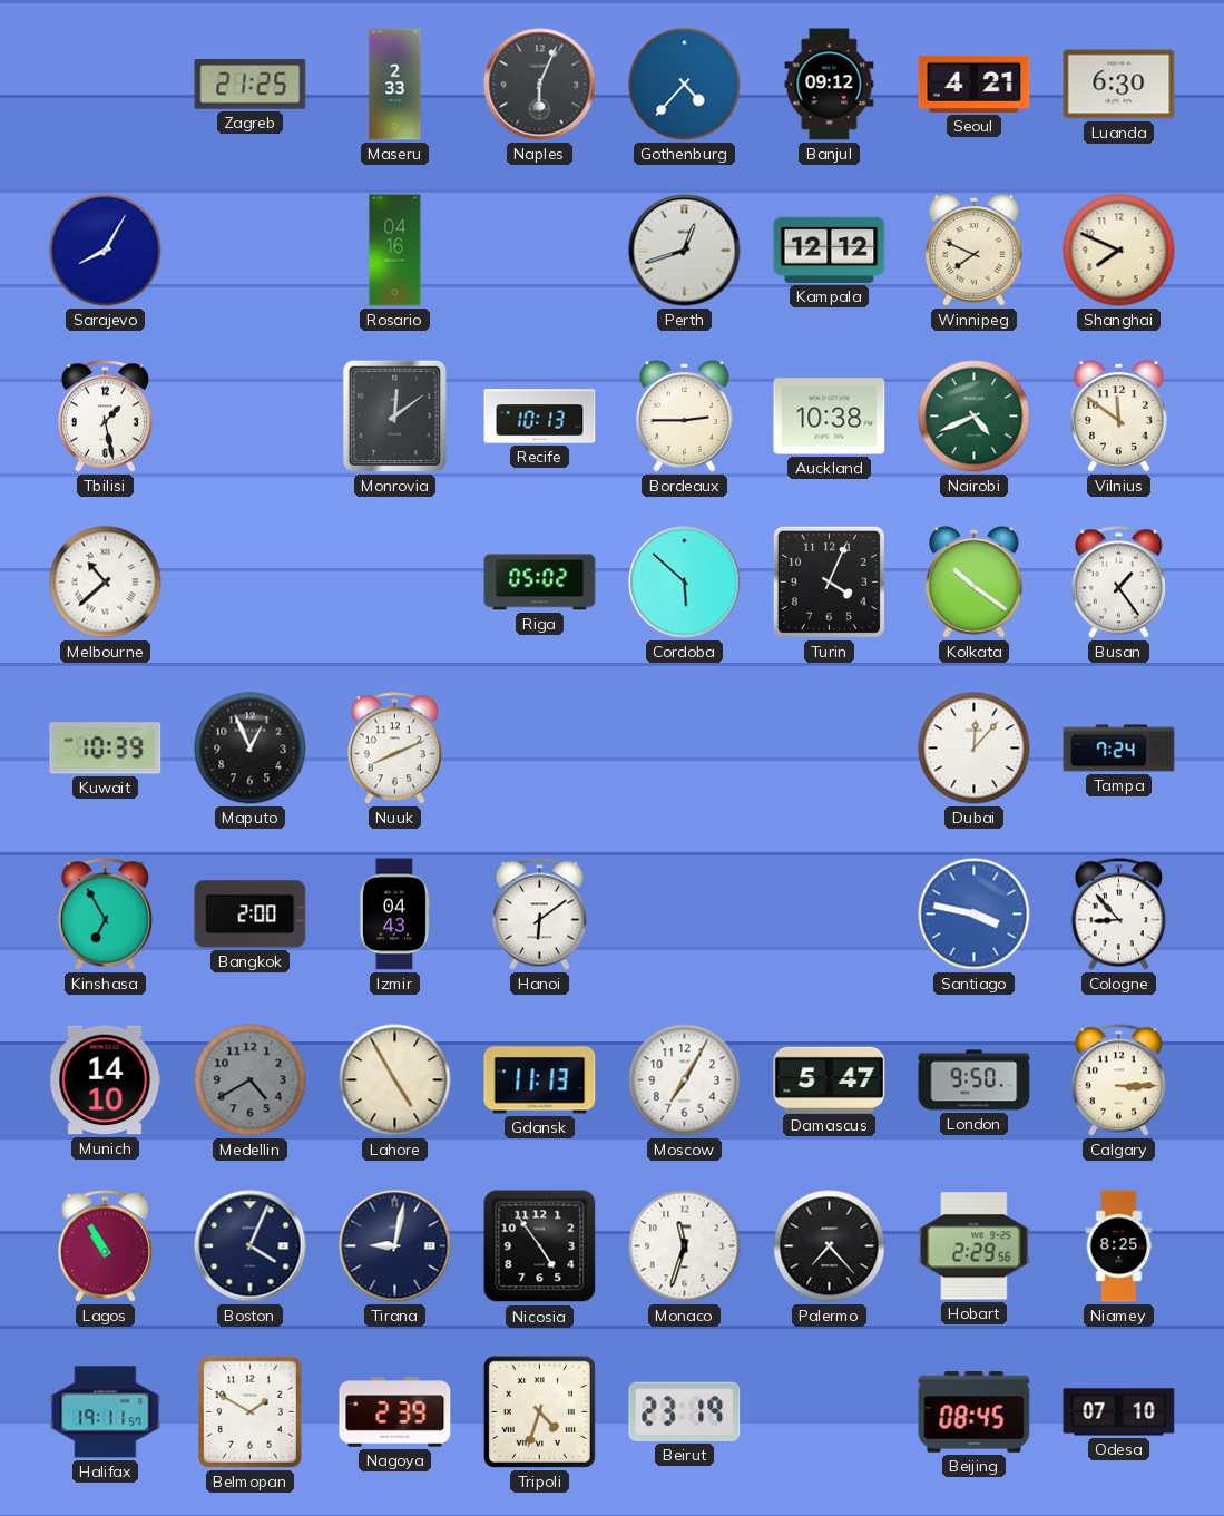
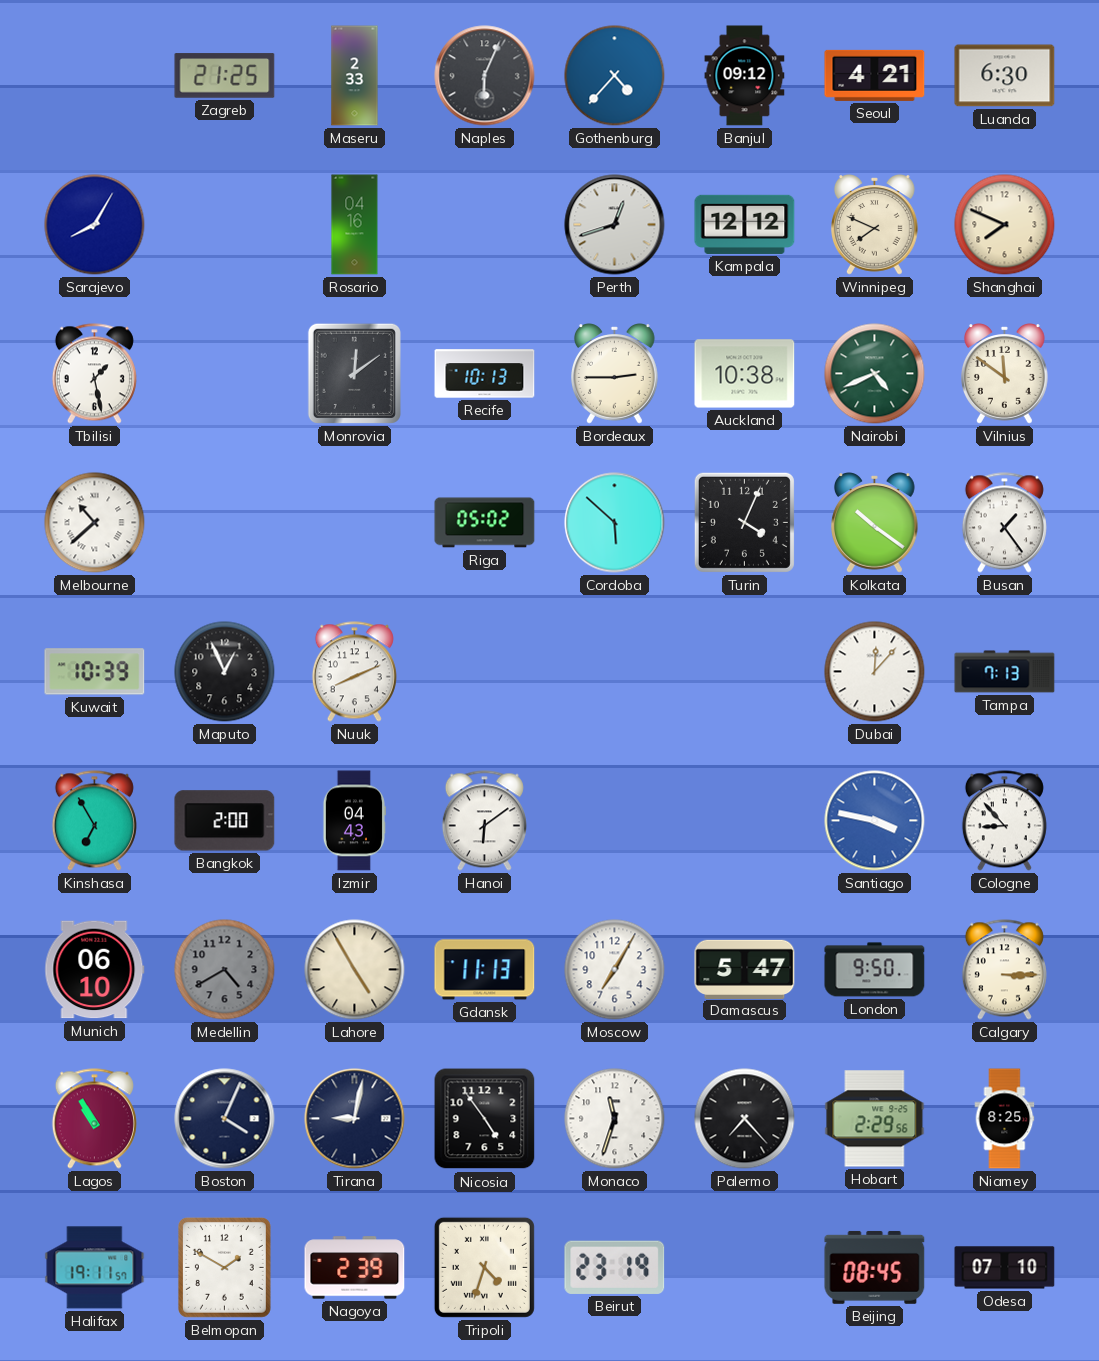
Tampa: 7:24 -> 7:13 (1005, 672)
Munich: 14:10 -> 06:10 (95, 970)
